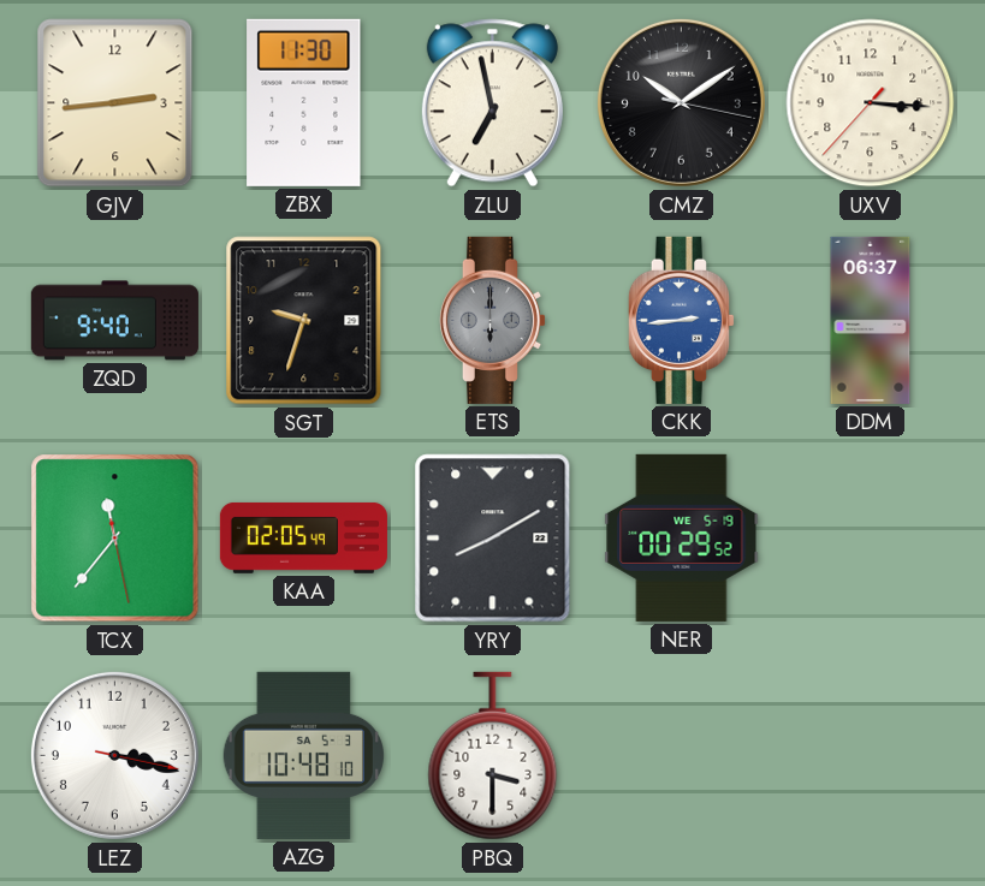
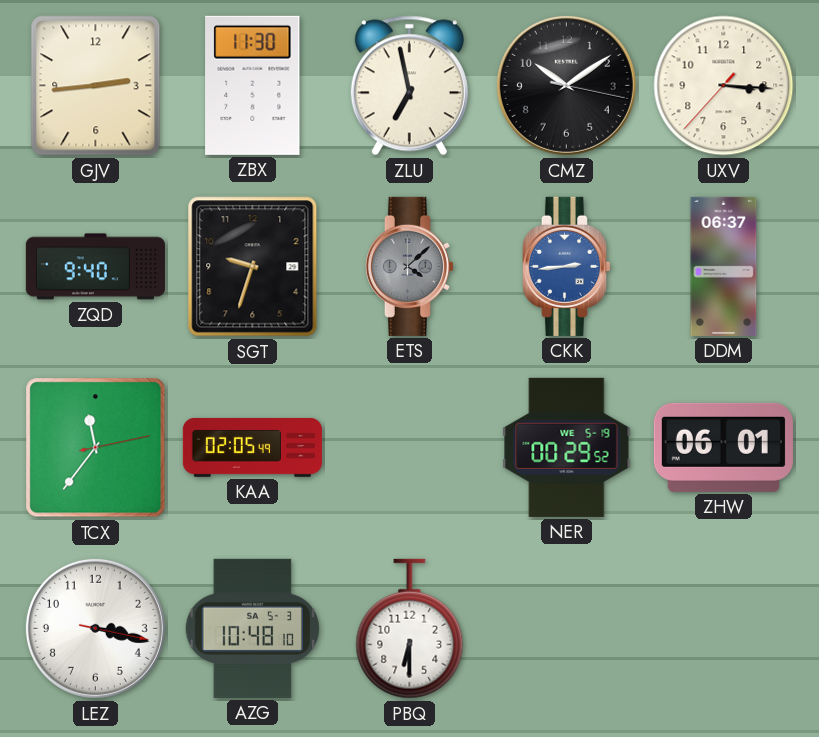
ETS: 6:00 -> 4:08 (409, 266)
TCX: 11:36:28 -> 11:36:13 (96, 448)
YRY: 8:10 -> none (493, 539)
ZHW: none -> 06:01 (723, 447)
PBQ: 3:30 -> 6:30 (410, 629)
